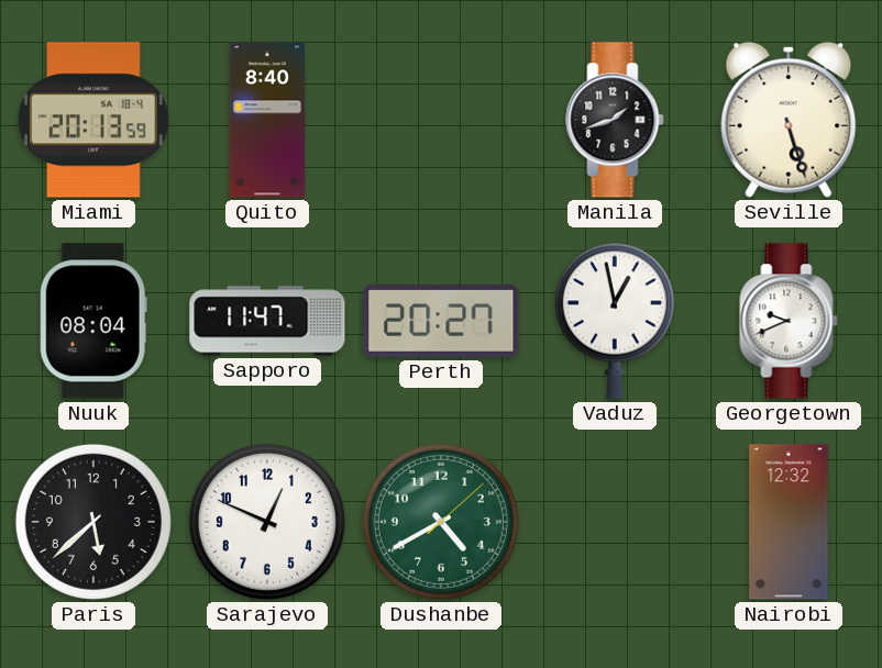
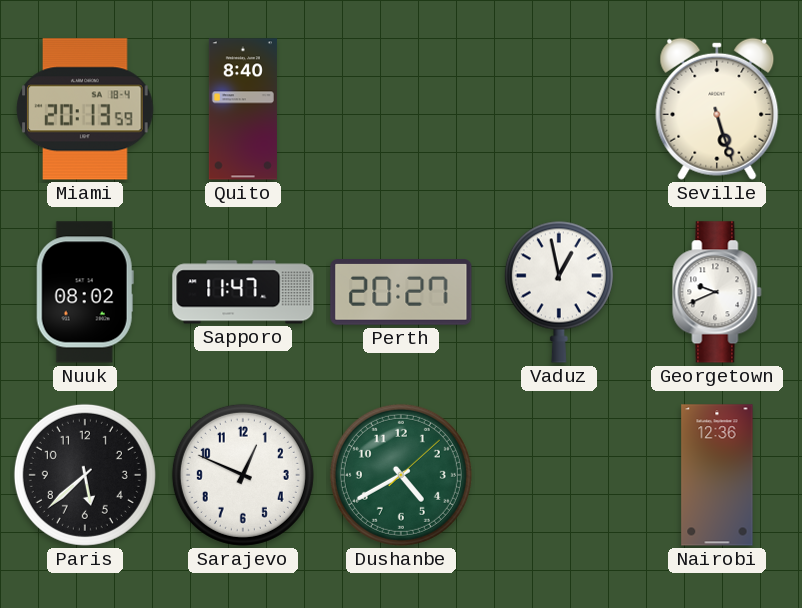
Manila: 1:42 -> none (615, 120)
Nuuk: 08:04 -> 08:02 (85, 292)
Nairobi: 12:32 -> 12:36 (717, 475)
